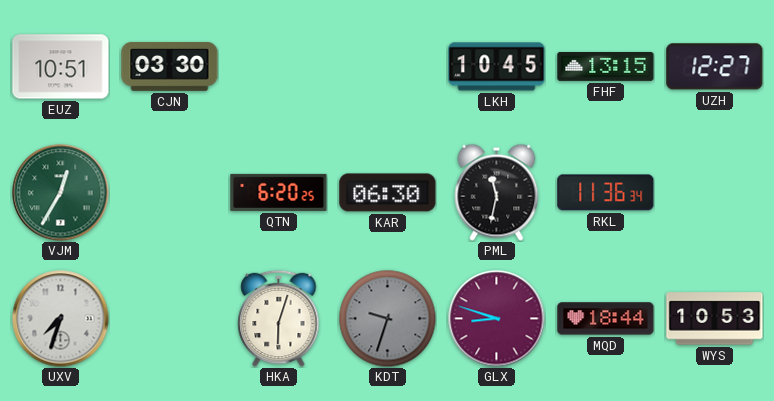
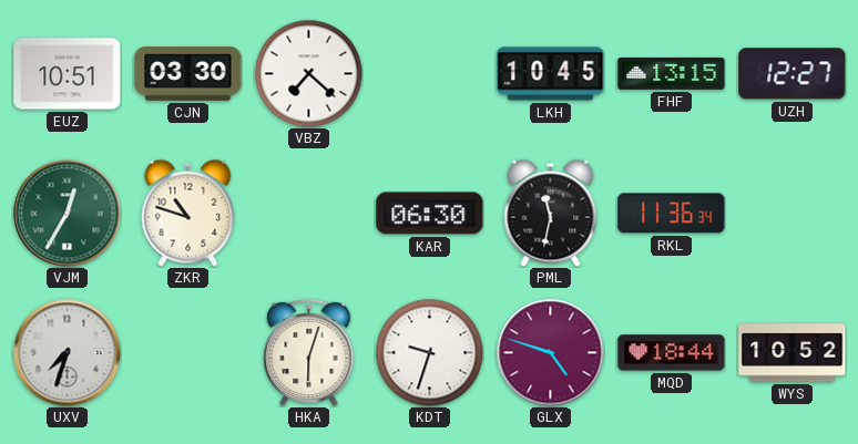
VBZ: none -> 7:22 (308, 73)
ZKR: none -> 10:48 (188, 213)
QTN: 6:20 -> none (279, 192)
KDT dial: grey -> white (429, 352)
GLX: 8:48 -> 4:48 (551, 353)
WYS: 10:53 -> 10:52 (793, 353)
